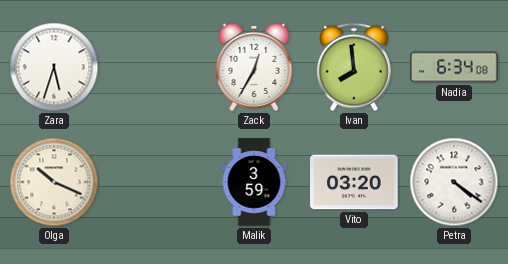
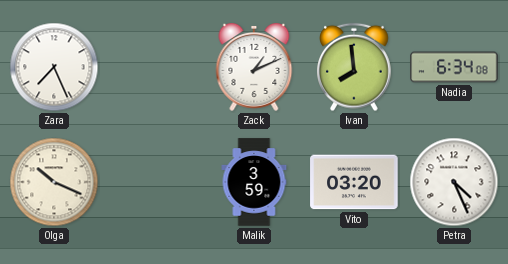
Zara: 5:33 -> 7:26 (54, 67)
Zack: 12:35 -> 1:11 (254, 68)
Petra: 4:21 -> 4:26 (454, 182)
